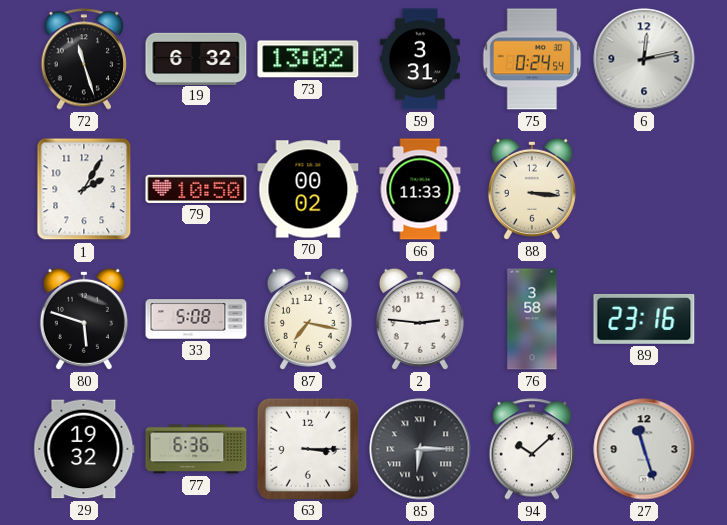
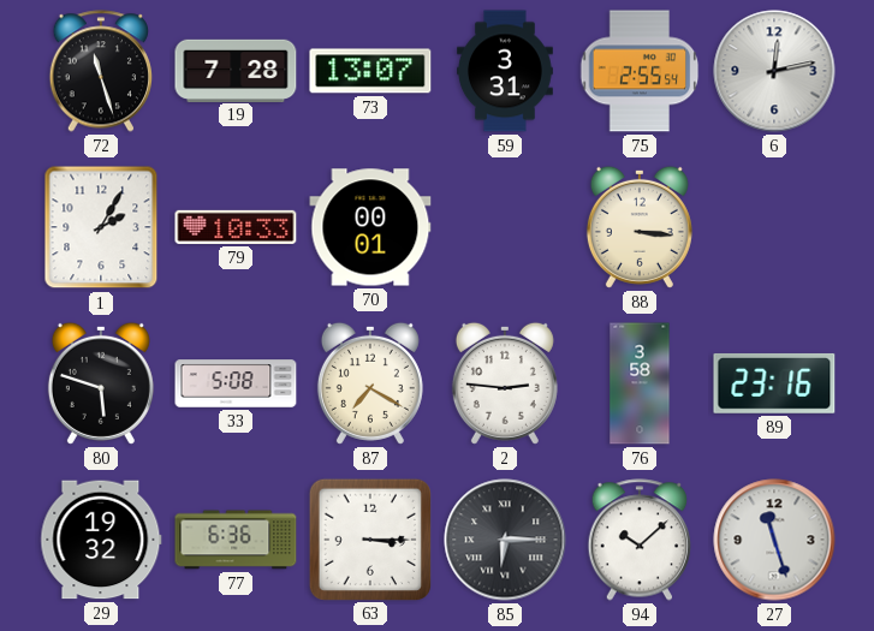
19: 6:32 -> 7:28 (236, 70)
73: 13:02 -> 13:07 (370, 71)
75: 0:24 -> 2:55 (640, 71)
79: 10:50 -> 10:33 (236, 227)
70: 00:02 -> 00:01 (370, 227)
66: 11:33 -> none (420, 189)
87: 7:17 -> 7:20 (370, 383)
